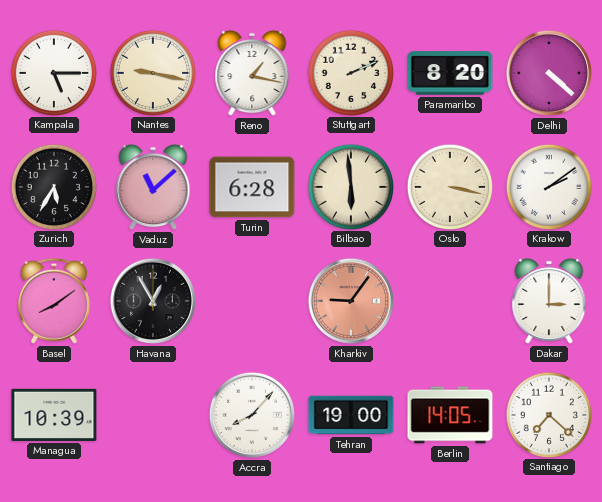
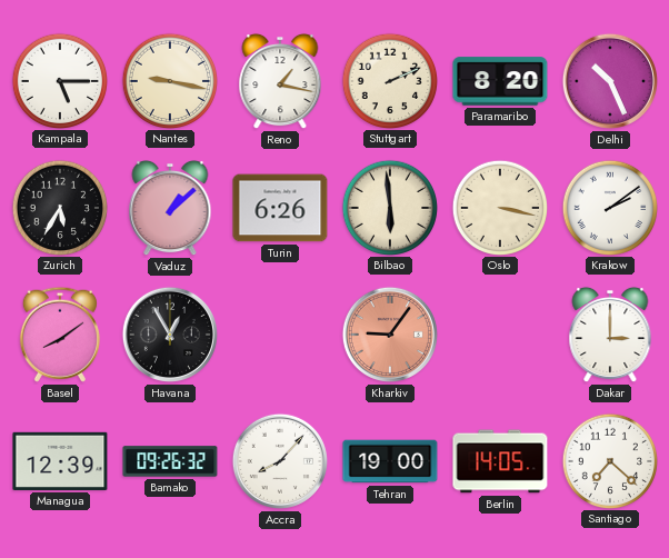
Delhi: 4:22 -> 10:26 (610, 81)
Vaduz: 11:08 -> 1:08 (170, 208)
Turin: 6:28 -> 6:26 (280, 208)
Managua: 10:39 -> 12:39 (60, 461)
Bamako: none -> 09:26 (170, 461)
